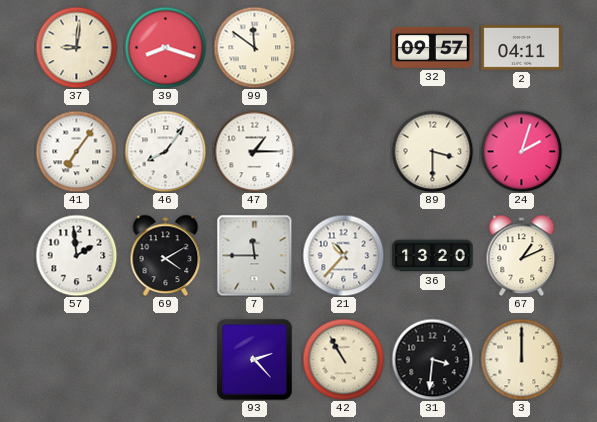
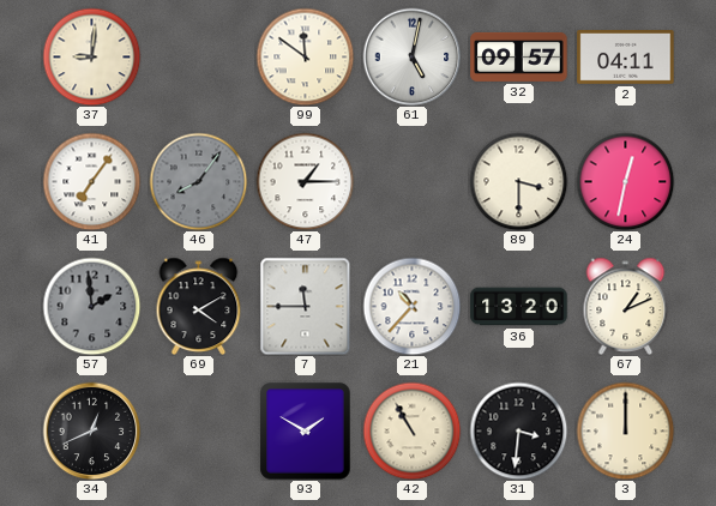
39: 8:18 -> none (165, 47)
61: none -> 5:02 (411, 56)
46 dial: white -> grey (198, 181)
24: 2:03 -> 12:32 (625, 181)
57 dial: white -> grey (91, 306)
34: none -> 12:41 (91, 430)
93: 2:23 -> 1:50 (306, 432)
